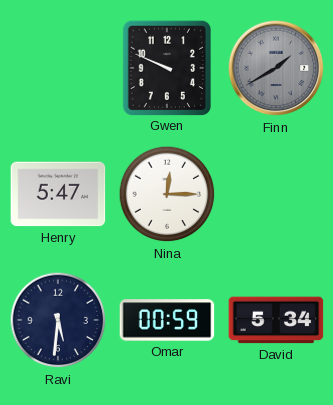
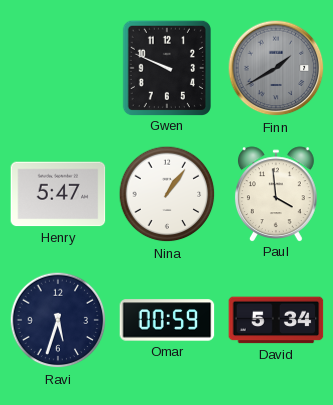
Nina: 12:15 -> 1:06 (167, 194)
Paul: none -> 3:59 (276, 194)
Ravi: 5:31 -> 5:33 (58, 320)
